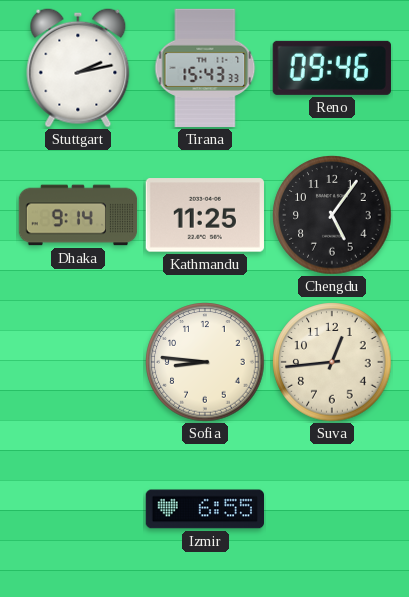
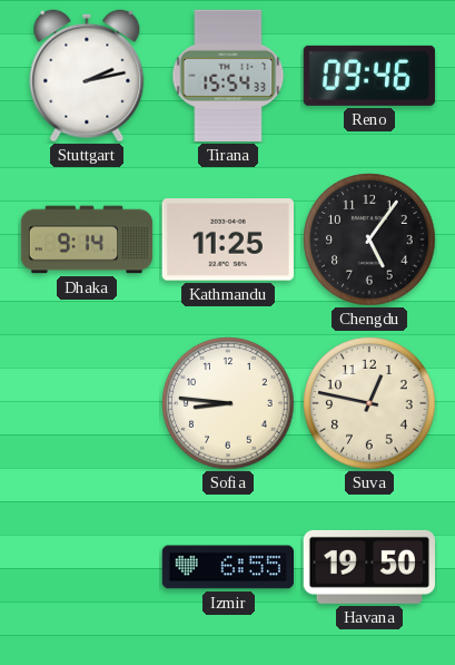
Tirana: 15:43 -> 15:54 (228, 76)
Suva: 12:44 -> 12:47 (369, 403)
Havana: none -> 19:50 (368, 567)
